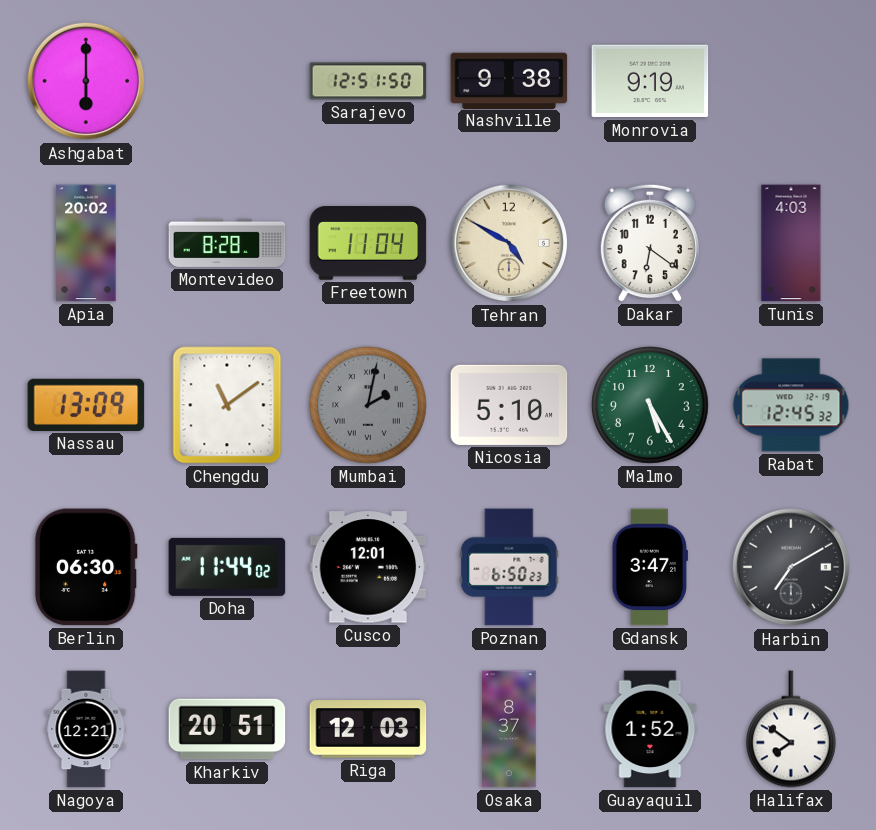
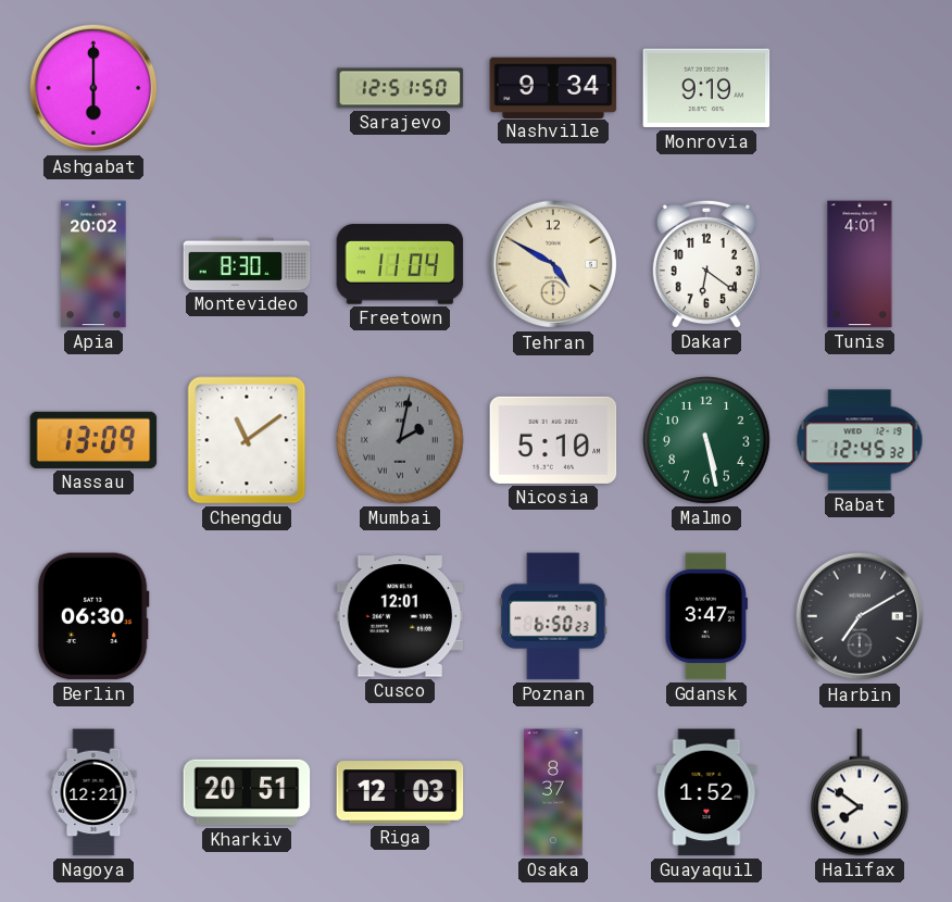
Nashville: 9:38 -> 9:34 (553, 87)
Montevideo: 8:28 -> 8:30 (247, 264)
Tunis: 4:03 -> 4:01 (860, 264)
Malmo: 5:25 -> 5:28 (707, 441)
Doha: 11:44 -> none (227, 567)
